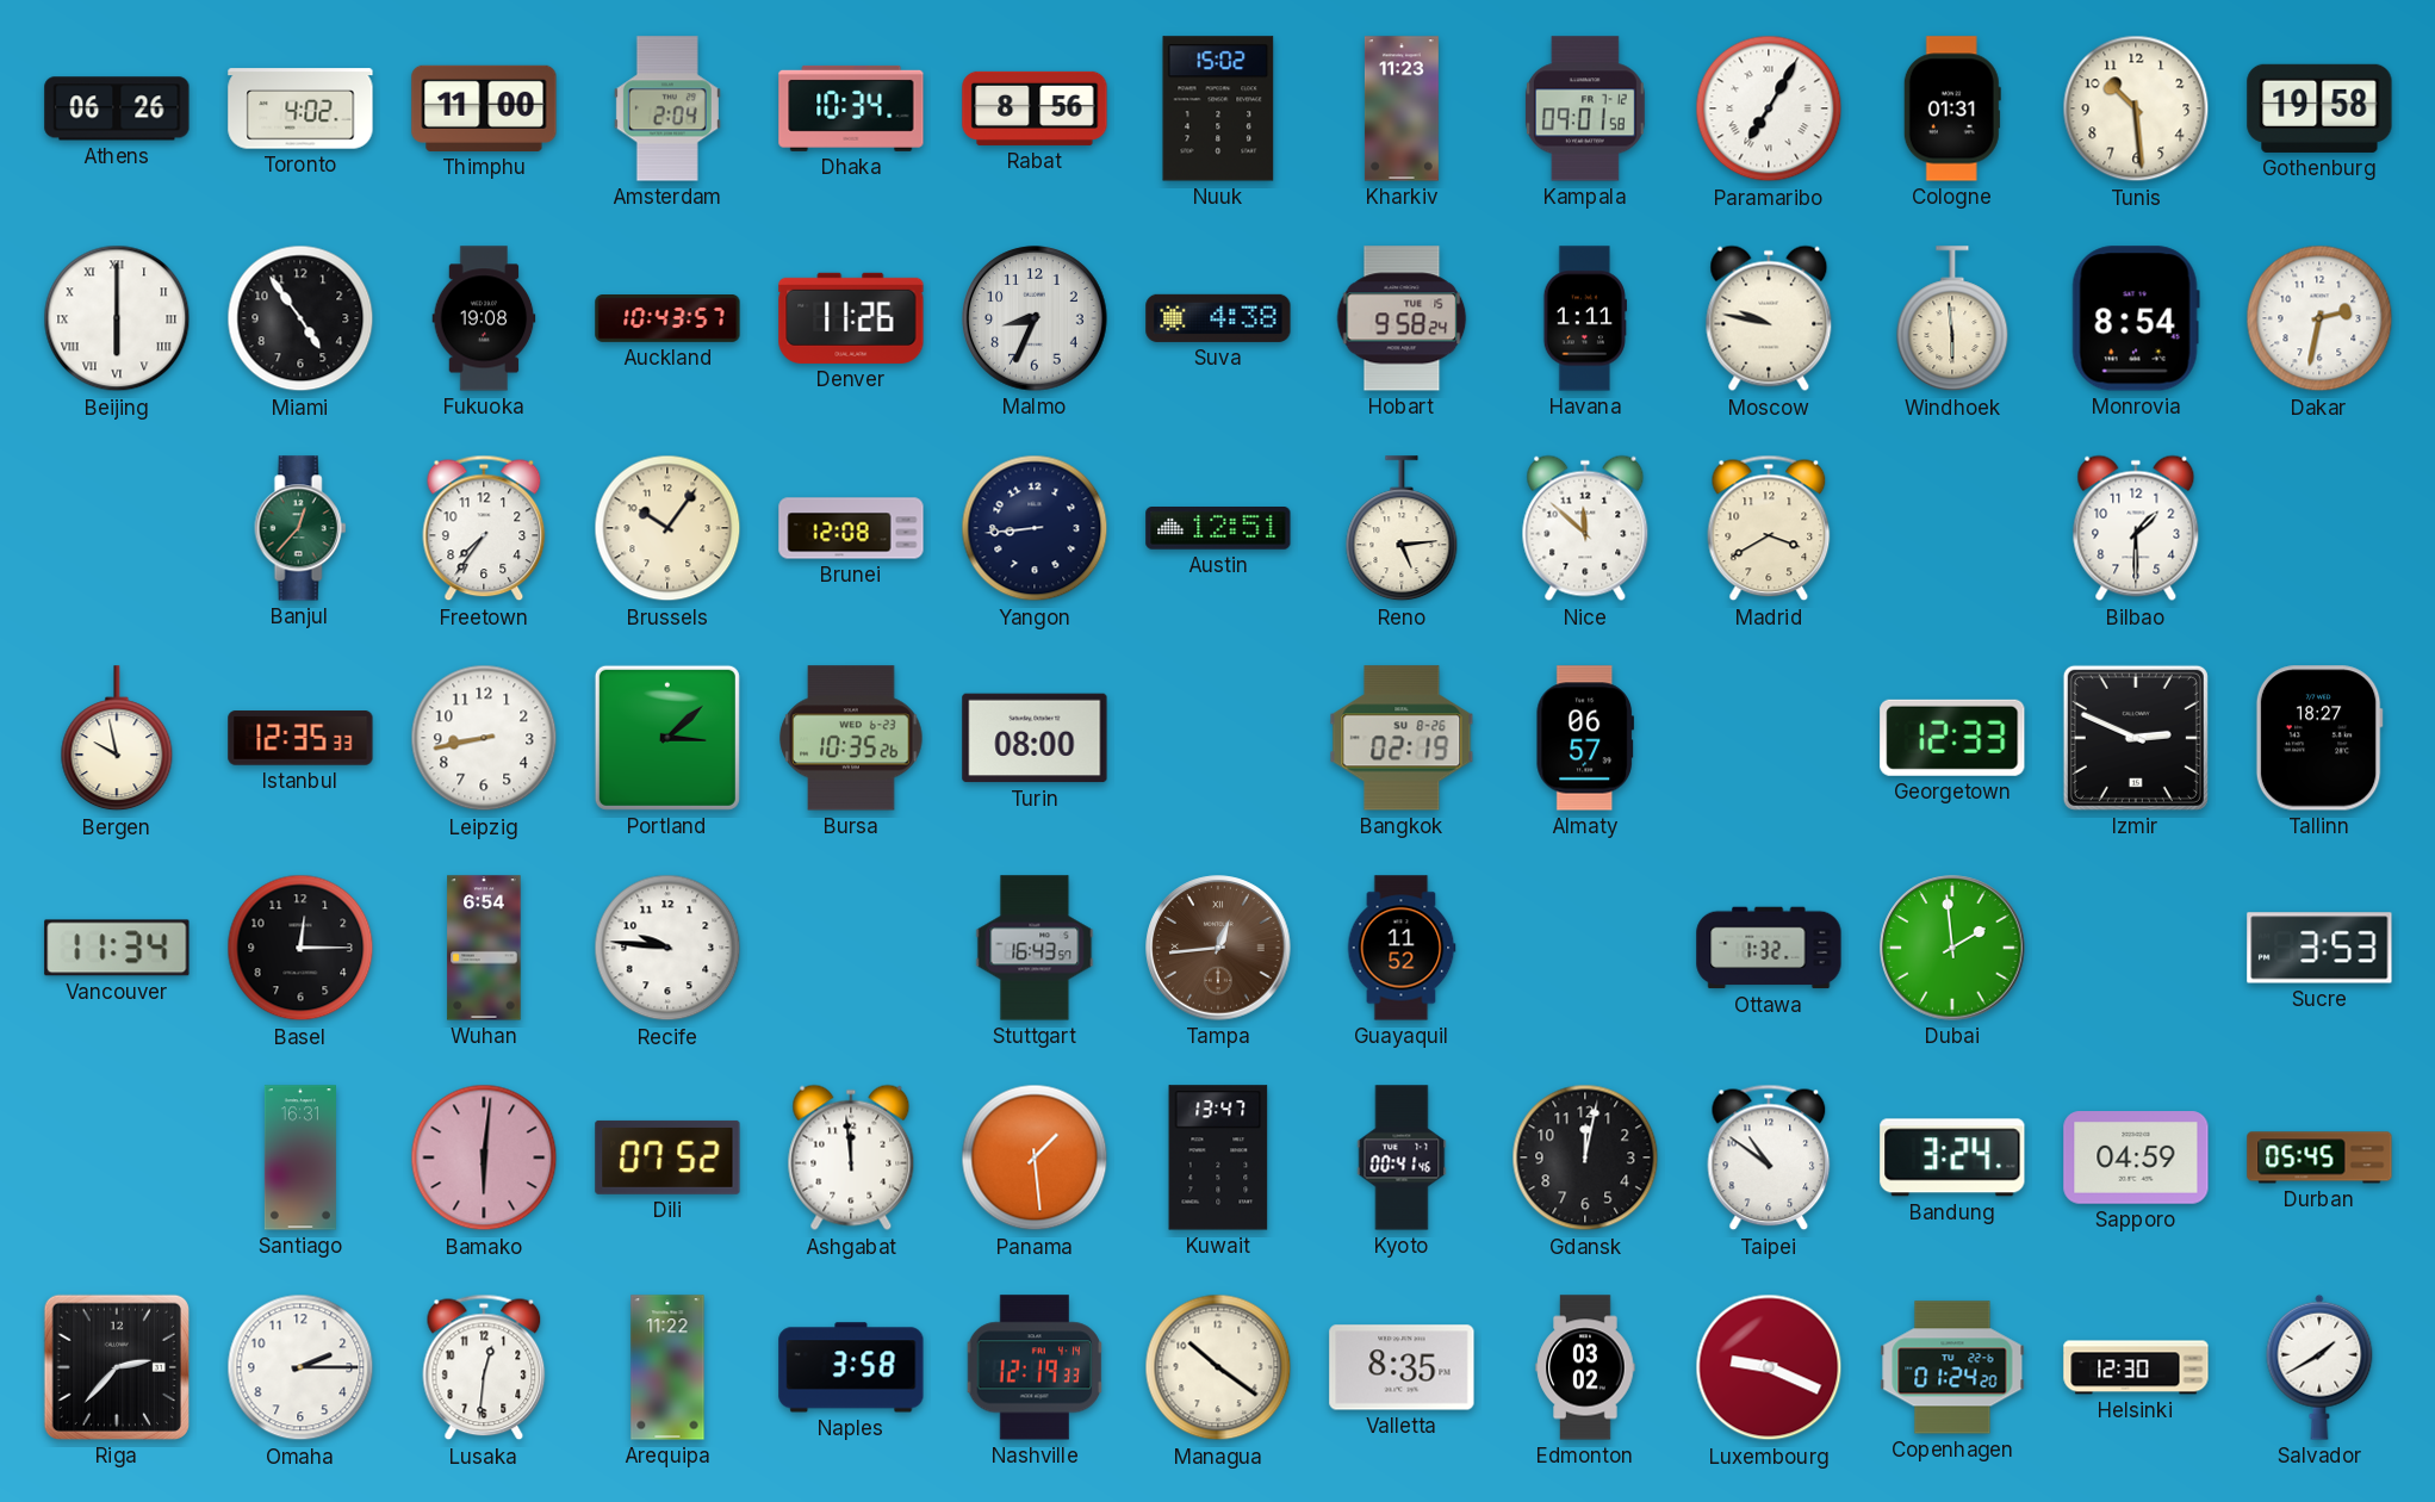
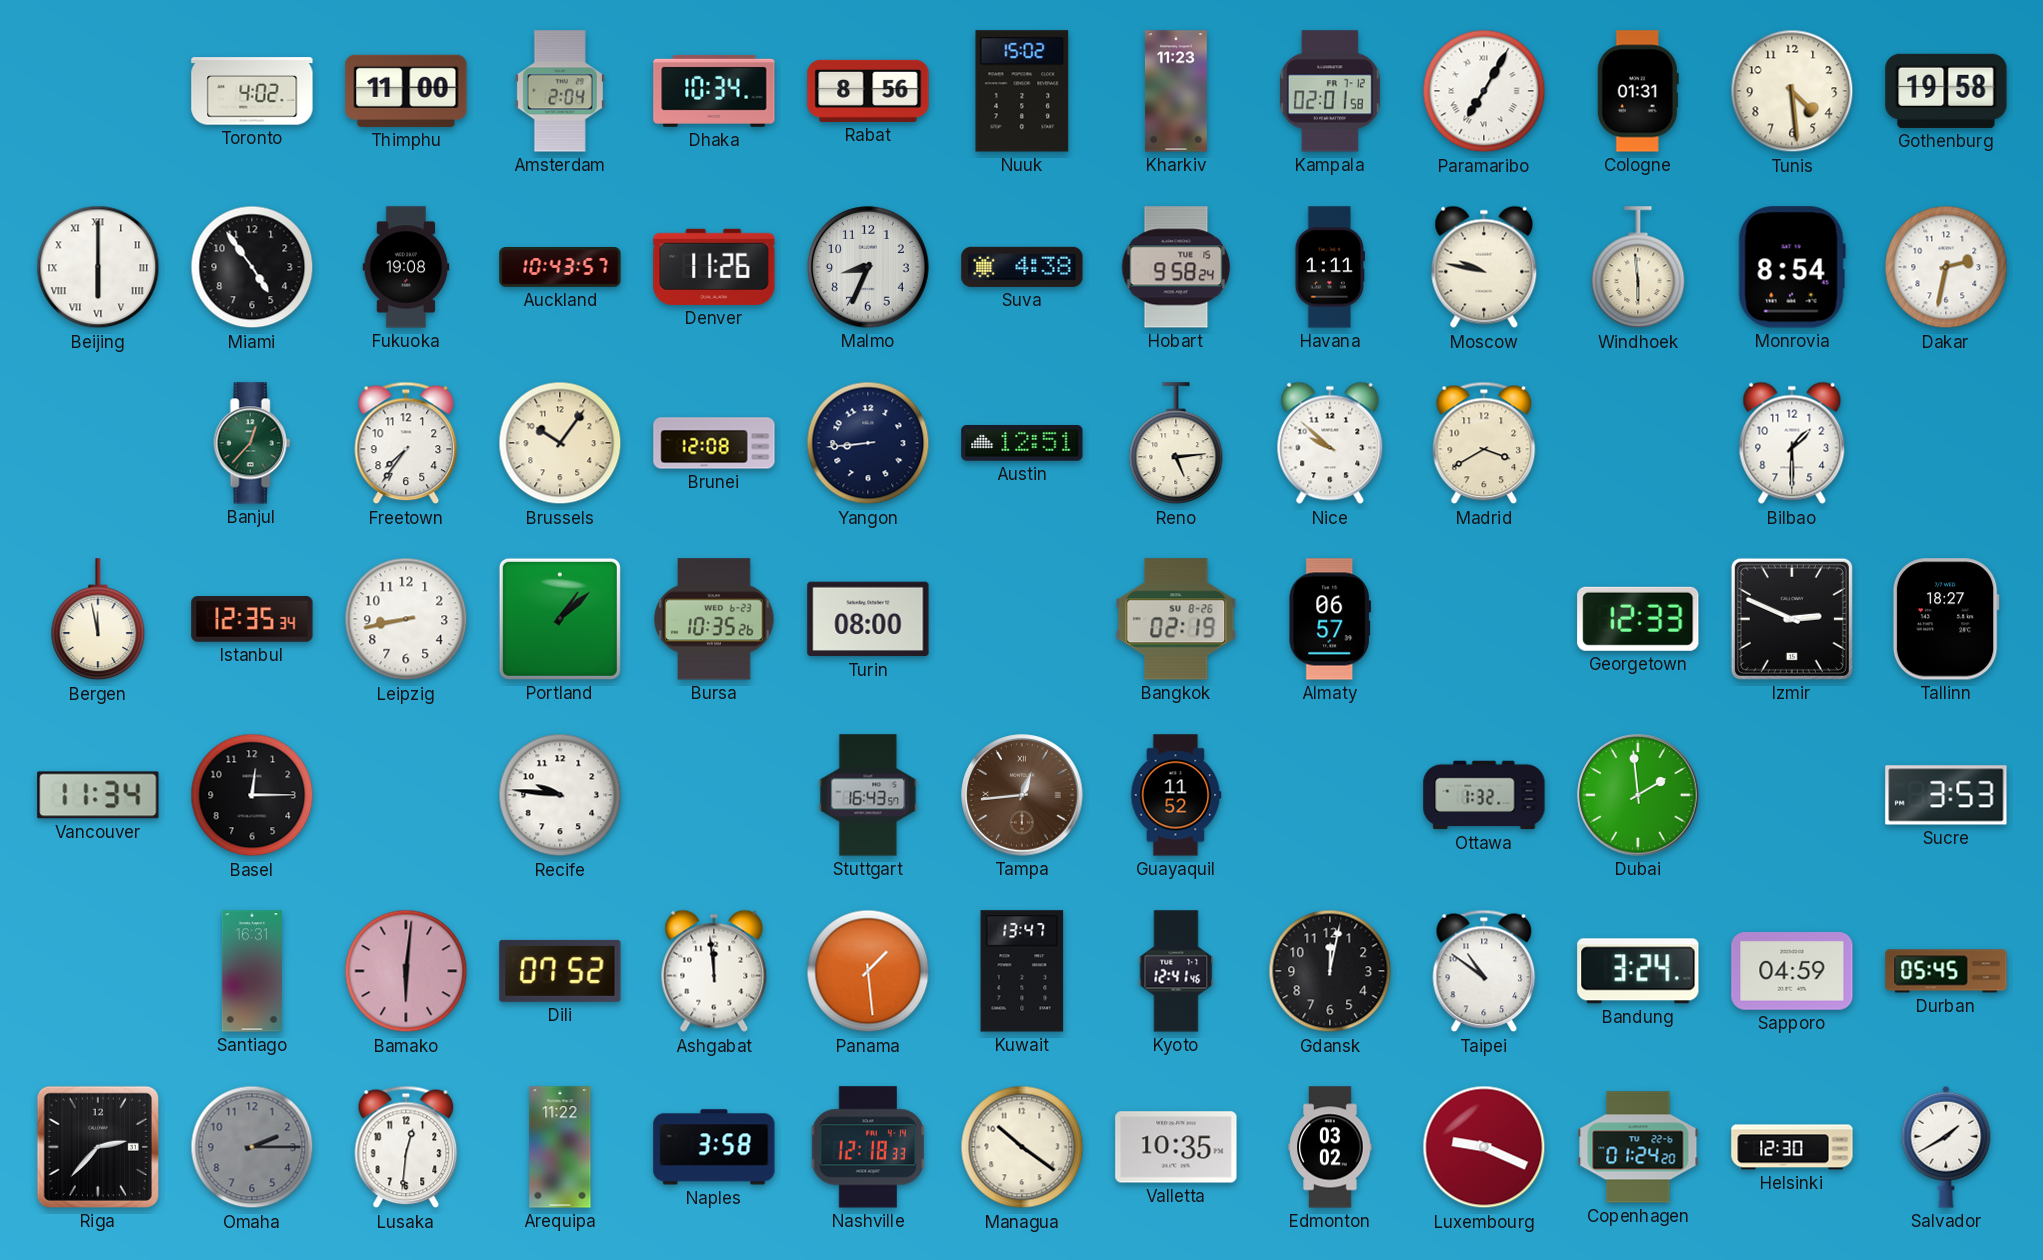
Athens: 06:26 -> none (117, 108)
Kampala: 09:01 -> 02:01 (1330, 91)
Tunis: 10:29 -> 4:29 (1792, 91)
Nice: 11:52 -> 9:52 (1330, 443)
Bergen: 9:58 -> 11:58 (98, 620)
Istanbul: 12:35:33 -> 12:35:34 (252, 619)
Portland: 3:08 -> 1:08 (560, 619)
Wuhan: 6:54 -> none (484, 948)
Kyoto: 00:41 -> 12:41 (1176, 971)
Omaha dial: white -> grey (252, 1147)
Nashville: 12:19 -> 12:18 (868, 1147)
Valletta: 8:35 -> 10:35 (1176, 1147)
